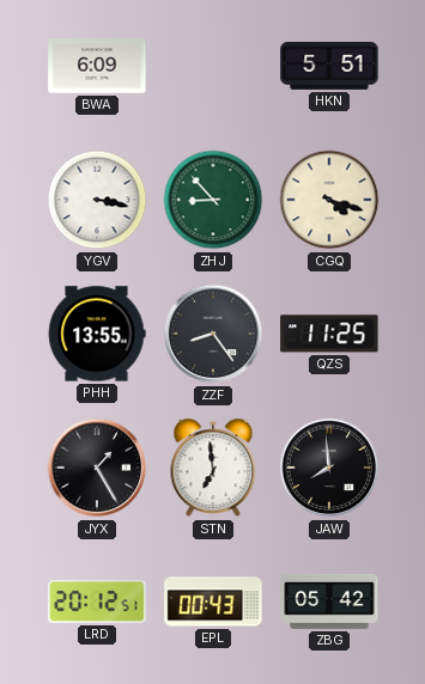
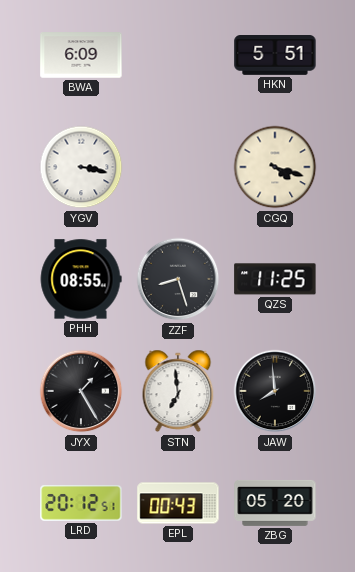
ZHJ: 8:53 -> none (213, 200)
PHH: 13:55 -> 08:55 (81, 279)
ZZF: 8:24 -> 8:27 (178, 279)
ZBG: 05:42 -> 05:20 (275, 503)
